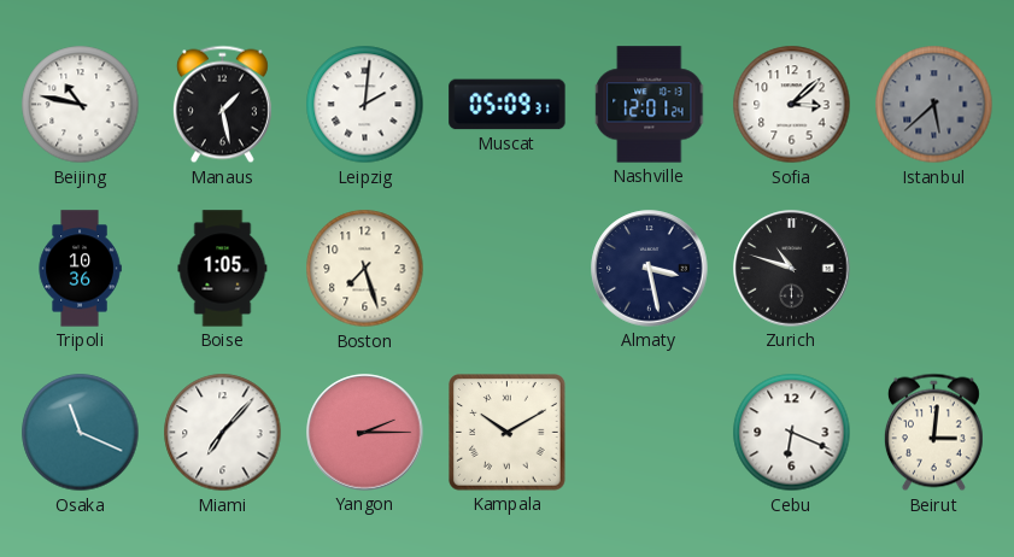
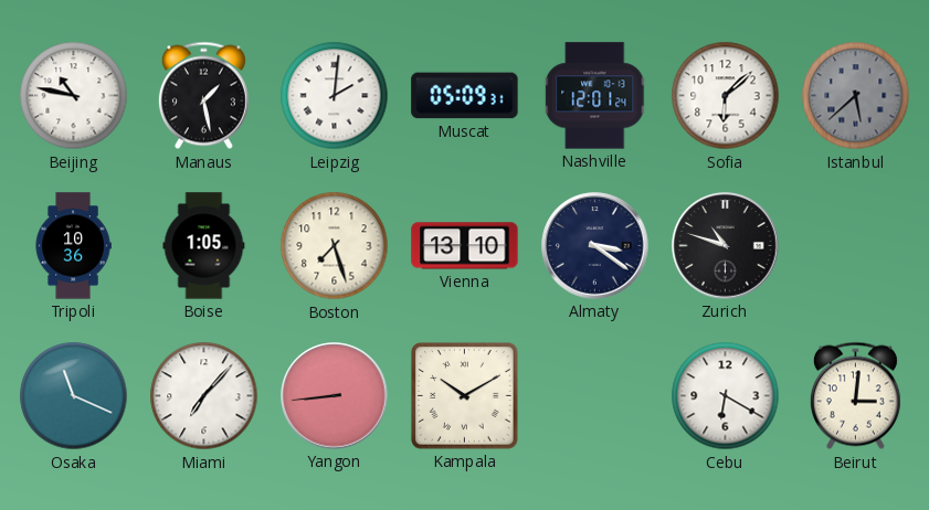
Sofia: 3:08 -> 6:08 (726, 96)
Vienna: none -> 13:10 (465, 246)
Almaty: 3:28 -> 3:21 (595, 246)
Yangon: 2:15 -> 8:44 (335, 396)
Cebu: 6:19 -> 6:20 (726, 396)
